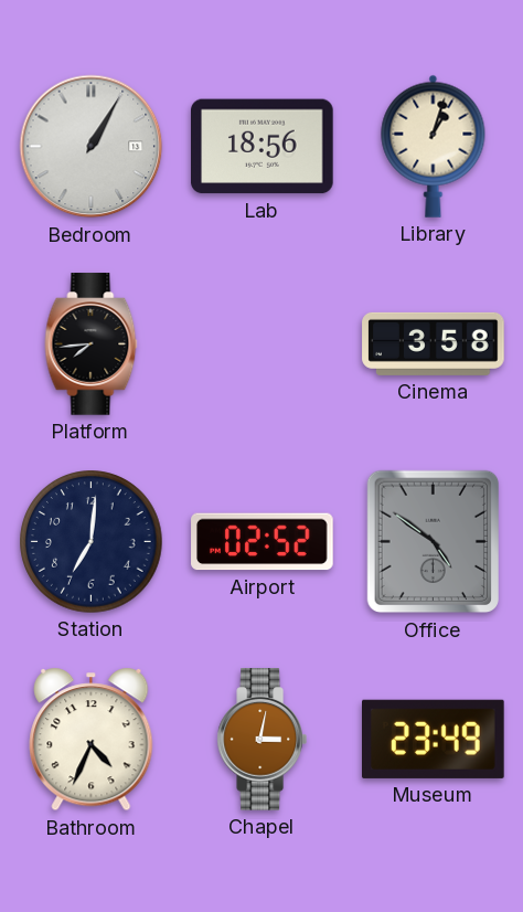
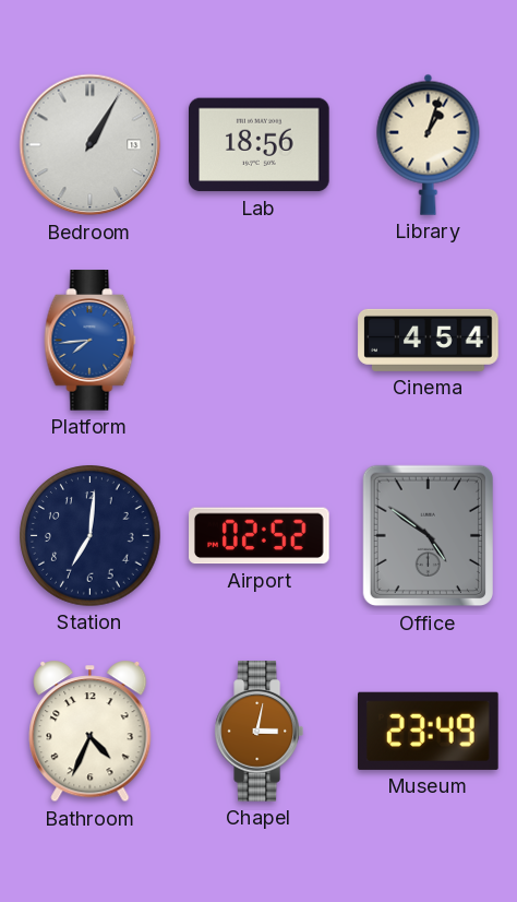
Platform dial: black -> blue (91, 341)
Cinema: 3:58 -> 4:54 (429, 340)
